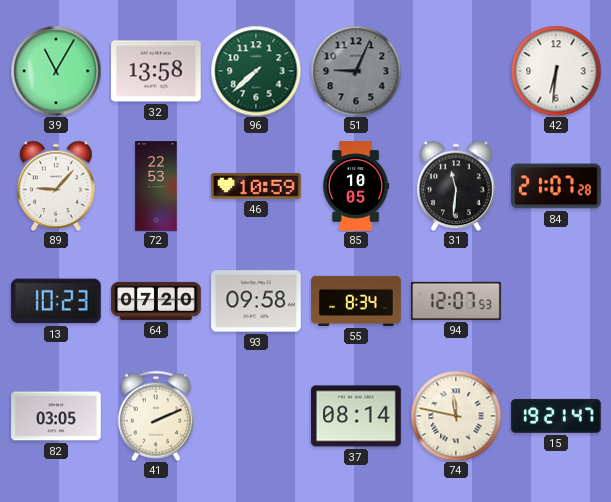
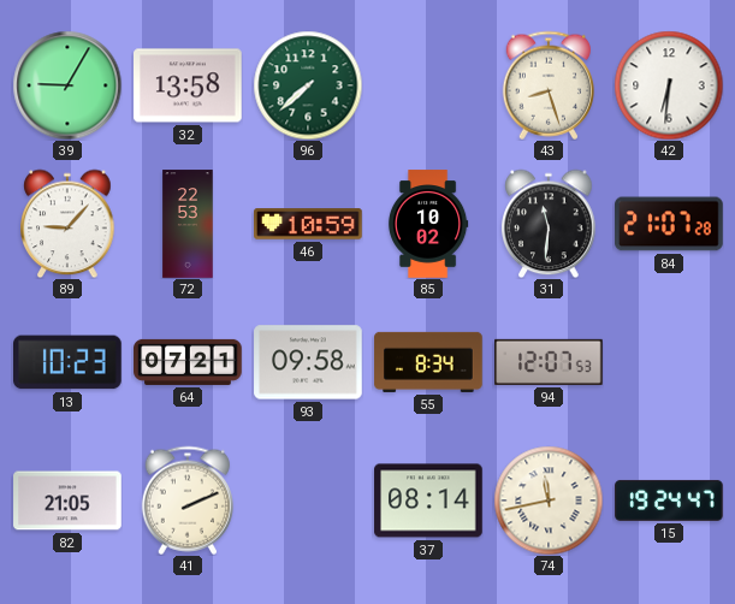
39: 11:05 -> 9:05 (67, 85)
51: 9:04 -> none (356, 71)
43: none -> 8:27 (547, 85)
85: 10:05 -> 10:02 (428, 224)
64: 07:20 -> 07:21 (188, 362)
82: 03:05 -> 21:05 (67, 501)
74: 11:47 -> 11:43 (549, 501)
15: 19:21 -> 19:24 (669, 501)
